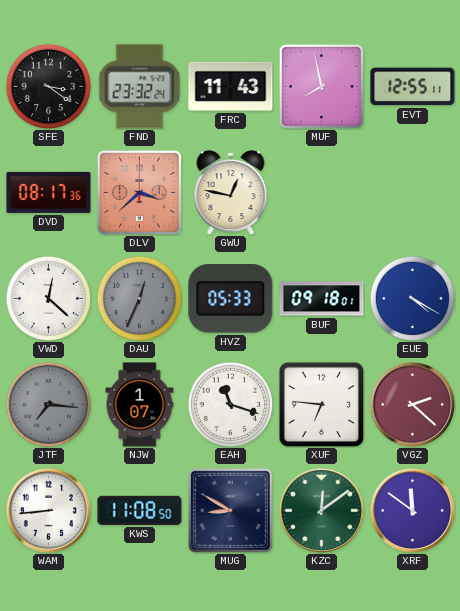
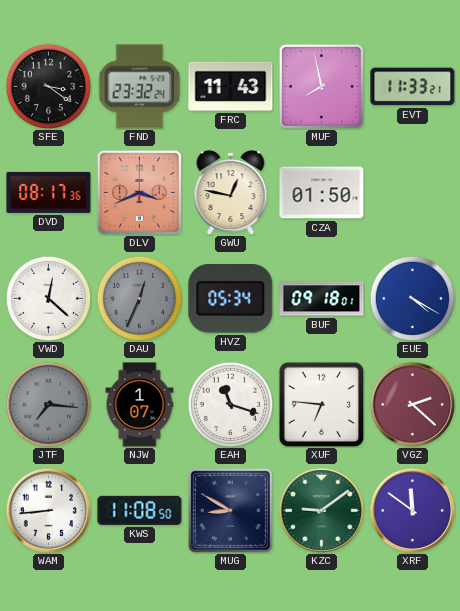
EVT: 12:55 -> 11:33 (413, 87)
DLV: 3:38 -> 3:41 (139, 192)
CZA: none -> 01:50 (322, 193)
HVZ: 05:33 -> 05:34 (231, 298)
KZC: 12:09 -> 9:09 (321, 510)
